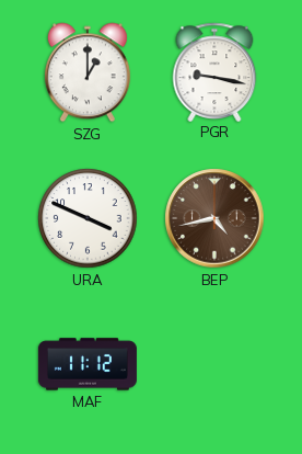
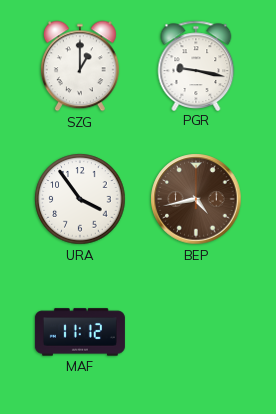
URA: 3:49 -> 3:54 (80, 199)
